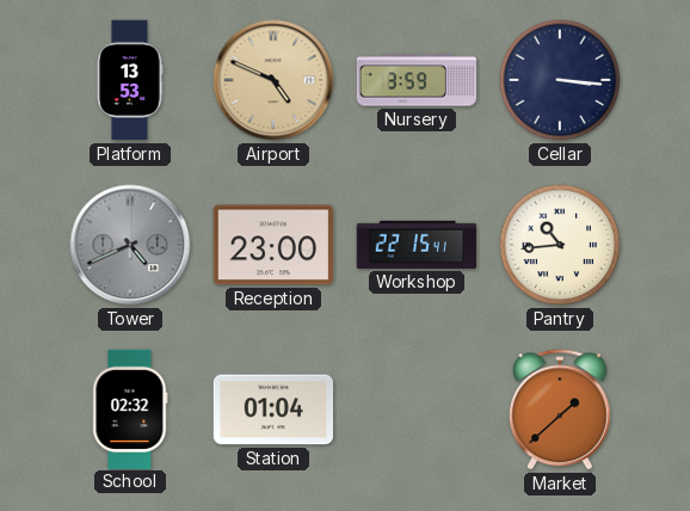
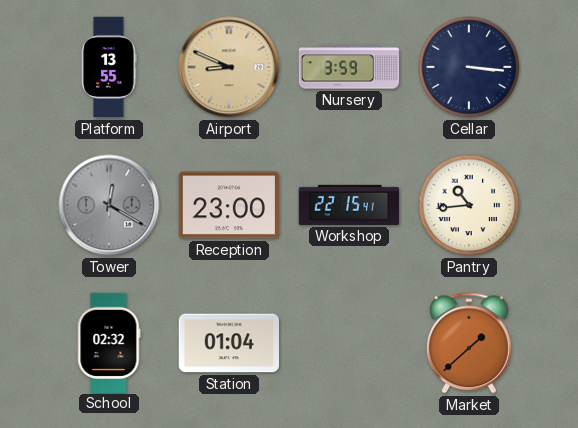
Platform: 13:53 -> 13:55 (109, 67)
Airport: 4:49 -> 8:49 (229, 67)
Tower: 4:41 -> 12:20 (109, 205)
